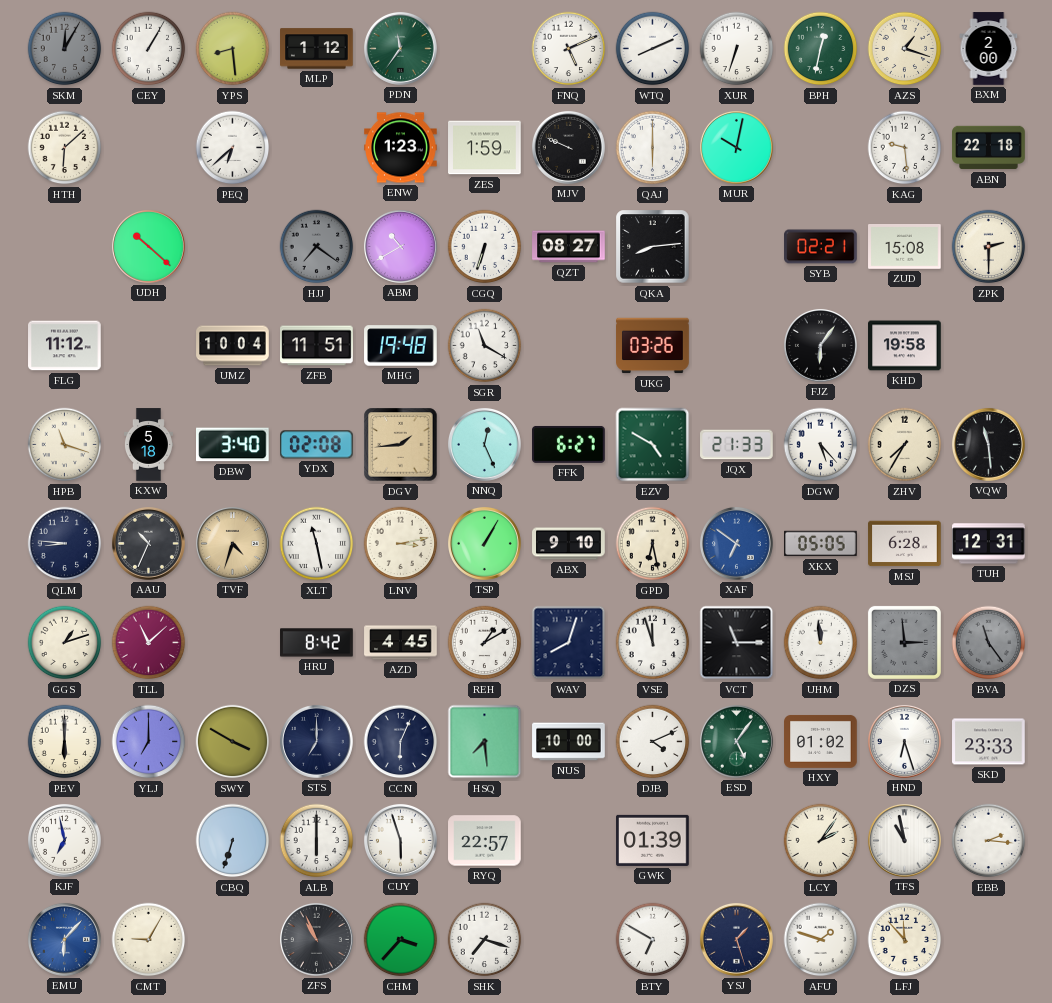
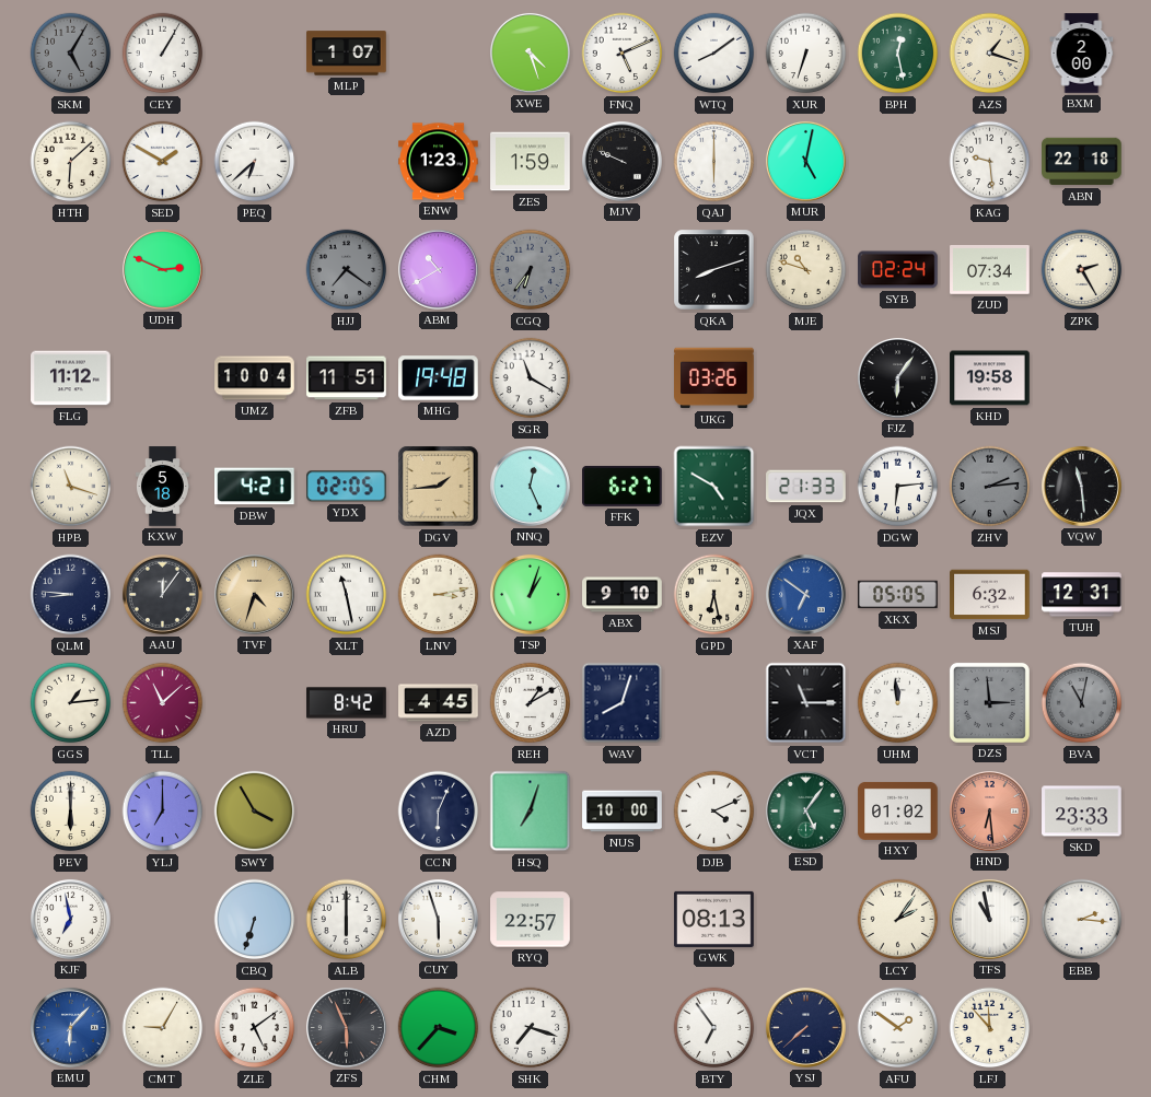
SKM: 12:05 -> 5:05 (71, 54)
YPS: 8:29 -> none (233, 49)
MLP: 1:12 -> 1:07 (347, 54)
PDN: 11:36 -> none (400, 48)
XWE: none -> 4:27 (530, 52)
WTQ: 8:11 -> 8:09 (714, 54)
BPH: 12:32 -> 12:28 (898, 54)
SED: none -> 1:50 (163, 162)
MUR: 10:02 -> 5:02 (805, 161)
UDH: 10:22 -> 2:49 (162, 269)
CGQ: 6:33 -> 6:36 (531, 270)
CGQ dial: white -> grey (531, 270)
QZT: 08:27 -> none (569, 247)
QKA: 8:14 -> 8:12 (714, 270)
MJE: none -> 10:48 (806, 270)
SYB: 02:21 -> 02:24 (898, 270)
ZUD: 15:08 -> 07:34 (990, 270)
ZPK: 2:30 -> 2:25 (1082, 270)
DBW: 3:40 -> 4:21 (255, 487)
YDX: 02:08 -> 02:05 (347, 487)
DGW: 5:23 -> 6:14 (898, 487)
ZHV: 7:35 -> 2:14 (990, 487)
ZHV dial: cream -> grey (990, 487)
AAU: 10:34 -> 12:06 (162, 594)
TSP: 1:05 -> 1:03 (530, 594)
MSJ: 6:28 -> 6:32 (990, 595)
GGS: 1:12 -> 1:14 (71, 703)
VSE: 11:57 -> none (653, 643)
BVA: 11:24 -> 11:02 (1082, 703)
SWY: 3:50 -> 3:55 (255, 812)
STS: 7:00 -> none (316, 741)
HSQ: 7:29 -> 7:03 (531, 812)
HND: 6:27 -> 6:29 (989, 810)
HND dial: white -> salmon (989, 810)
GWK: 01:39 -> 08:13 (714, 919)
ZLE: none -> 5:09 (255, 1028)
ZFS: 10:56 -> 5:56 (346, 1027)
BTY: 6:50 -> 6:54 (714, 1028)
YSJ: 1:27 -> 7:38 (805, 1027)
AFU: 1:48 -> 1:51 (898, 1028)
